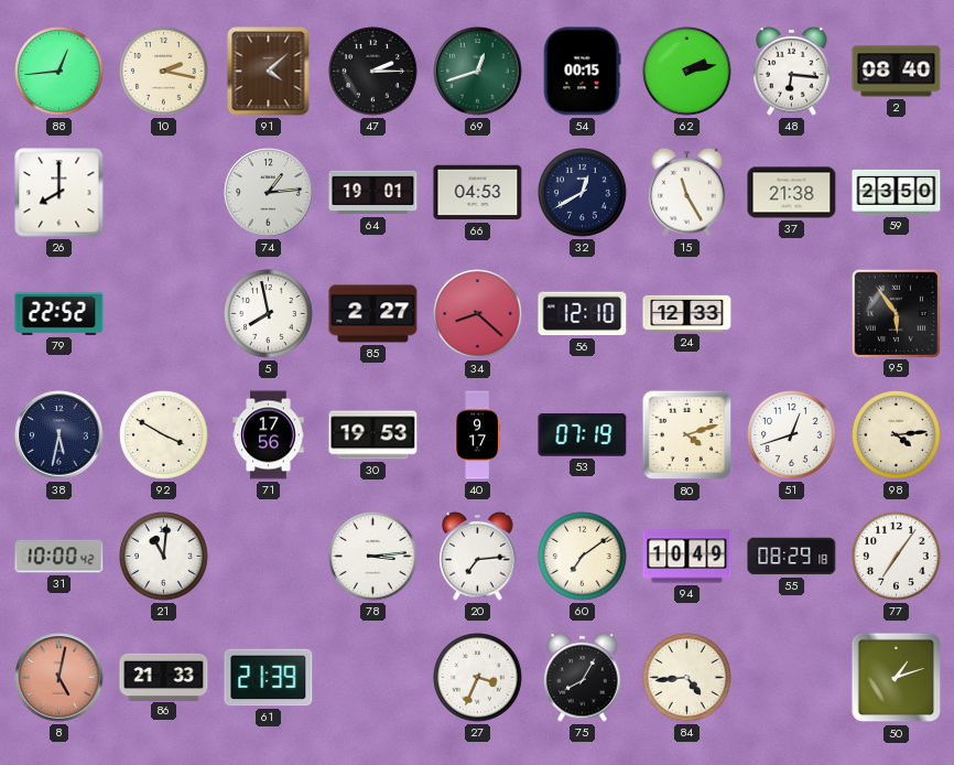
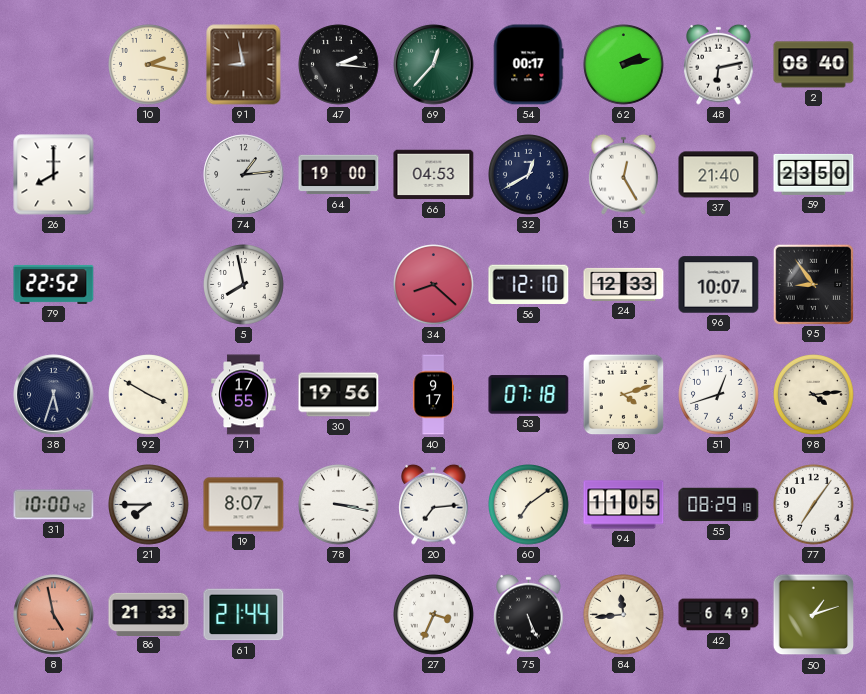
88: 12:44 -> none (59, 72)
91: 4:08 -> 8:58 (244, 65)
47: 2:15 -> 2:16 (339, 65)
69: 12:42 -> 12:37 (434, 65)
54: 00:15 -> 00:17 (528, 65)
48: 6:16 -> 6:13 (719, 64)
64: 19:01 -> 19:00 (339, 175)
15: 11:25 -> 12:25 (624, 174)
37: 21:38 -> 21:40 (719, 175)
85: 2:27 -> none (373, 314)
96: none -> 10:07 (719, 285)
95: 5:54 -> 8:54 (813, 284)
38: 5:32 -> 5:33 (54, 395)
71: 17:56 -> 17:55 (244, 395)
30: 19:53 -> 19:56 (339, 395)
53: 07:19 -> 07:18 (529, 395)
21: 11:01 -> 7:45 (149, 505)
19: none -> 8:07 (244, 505)
78: 3:14 -> 3:17 (339, 505)
94: 10:49 -> 11:05 (624, 505)
8: 5:02 -> 4:58 (54, 615)
61: 21:39 -> 21:44 (244, 615)
75: 8:05 -> 5:26 (529, 614)
84: 4:44 -> 11:44 (624, 615)
42: none -> 6:49 (719, 615)
